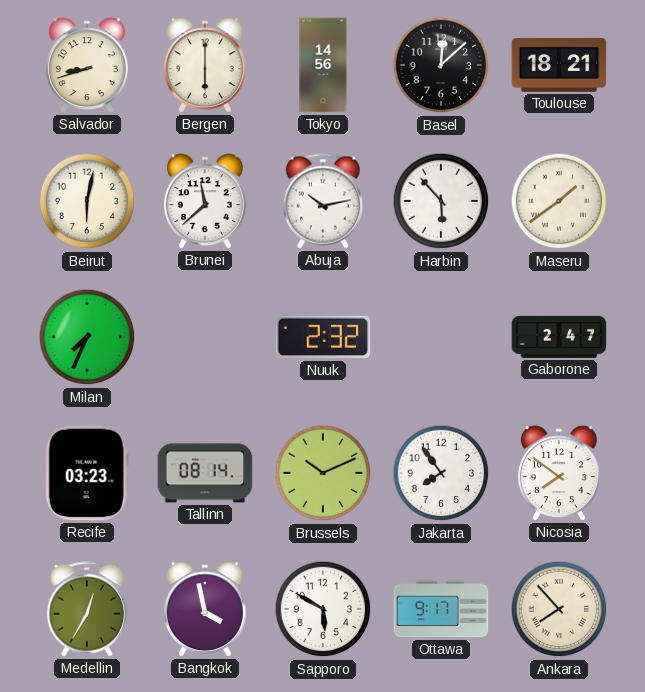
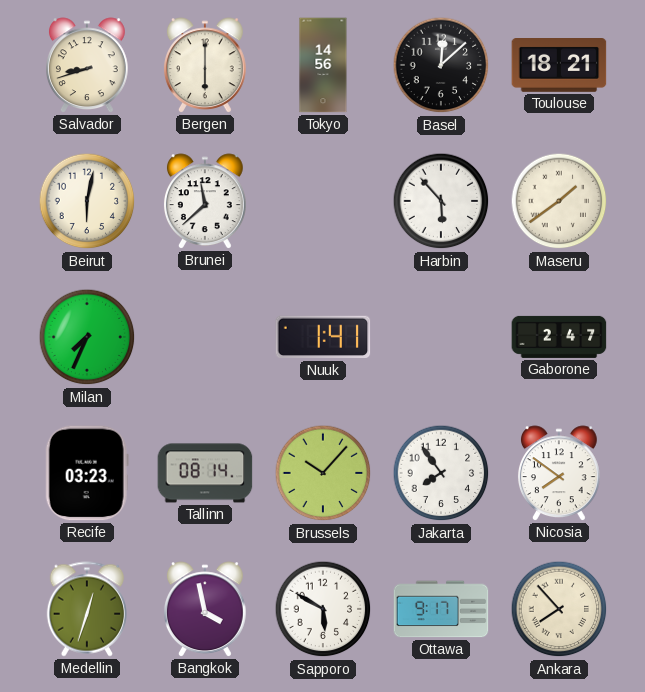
Abuja: 10:13 -> none (322, 201)
Nuuk: 2:32 -> 1:41 (323, 337)
Brussels: 10:11 -> 10:07 (323, 473)
Medellin: 12:35 -> 12:33 (86, 609)
